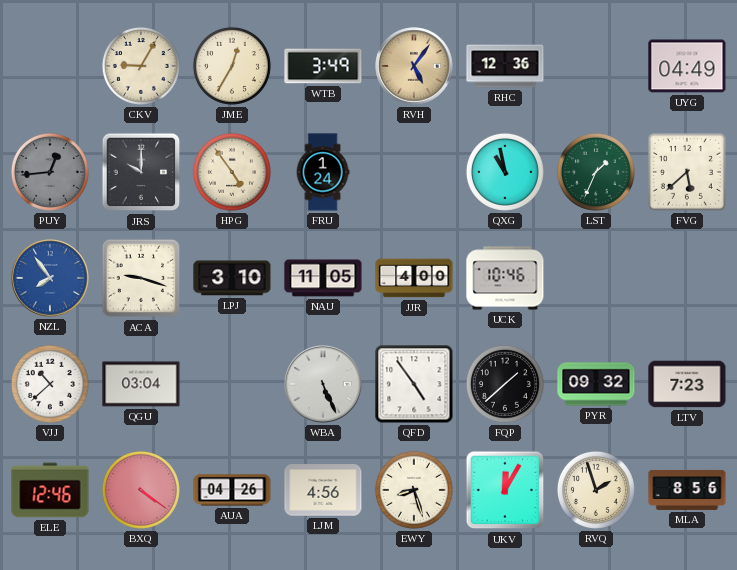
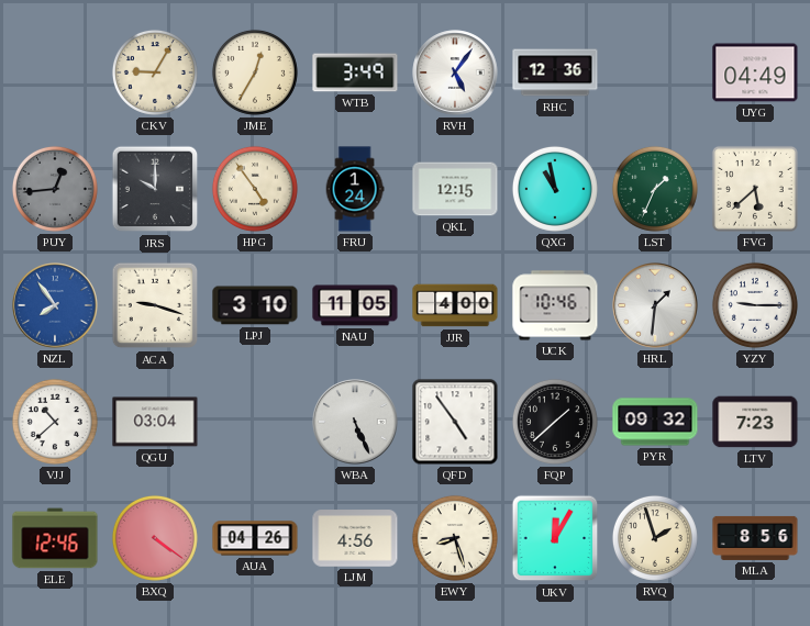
RVH dial: champagne -> white (455, 72)
QKL: none -> 12:15 (455, 189)
HRL: none -> 1:31 (655, 305)
YZY: none -> 9:15 (755, 305)
